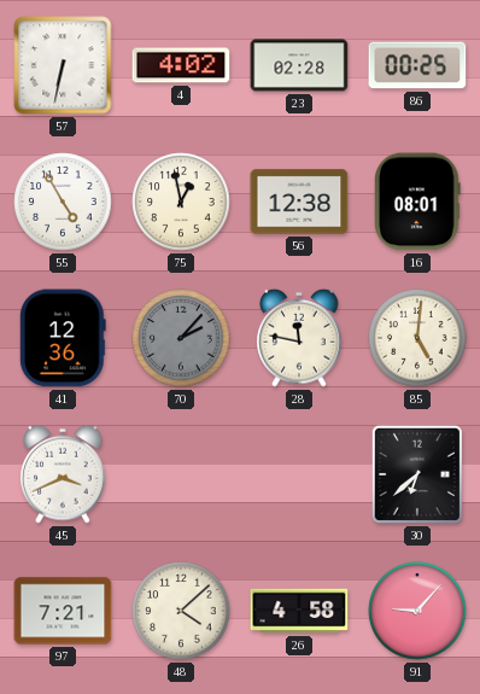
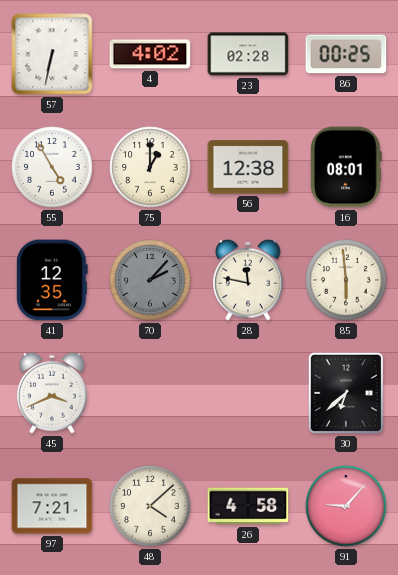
75: 12:58 -> 1:00 (150, 167)
41: 12:36 -> 12:35 (52, 280)
85: 5:01 -> 5:59 (346, 280)
